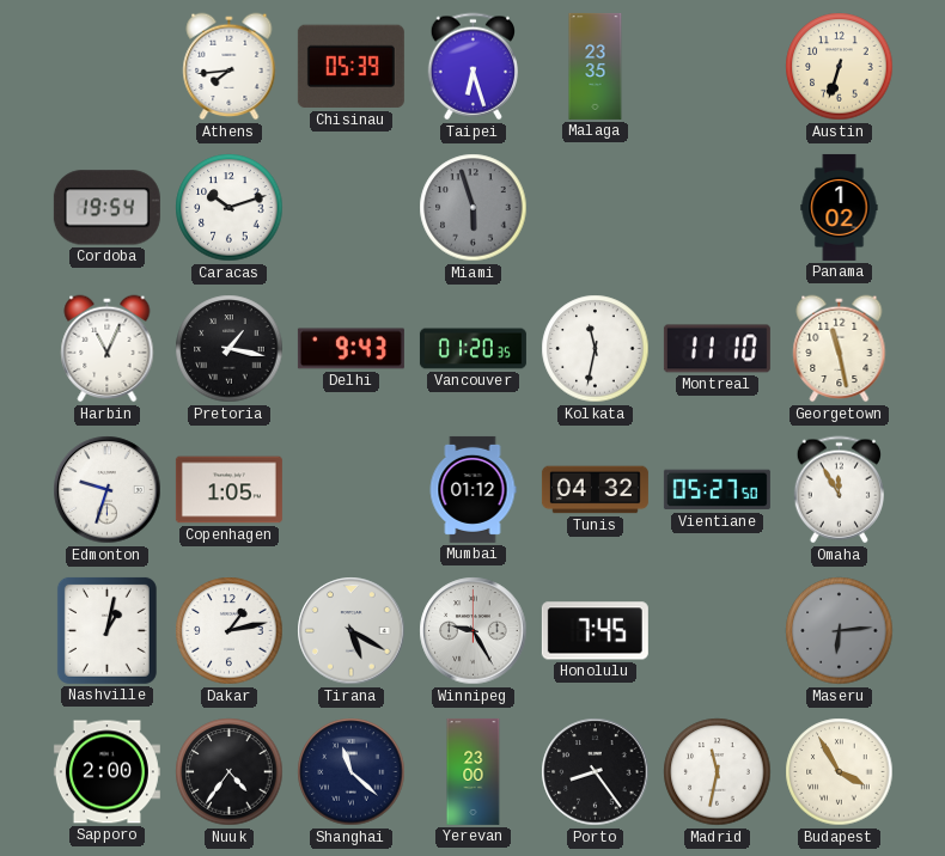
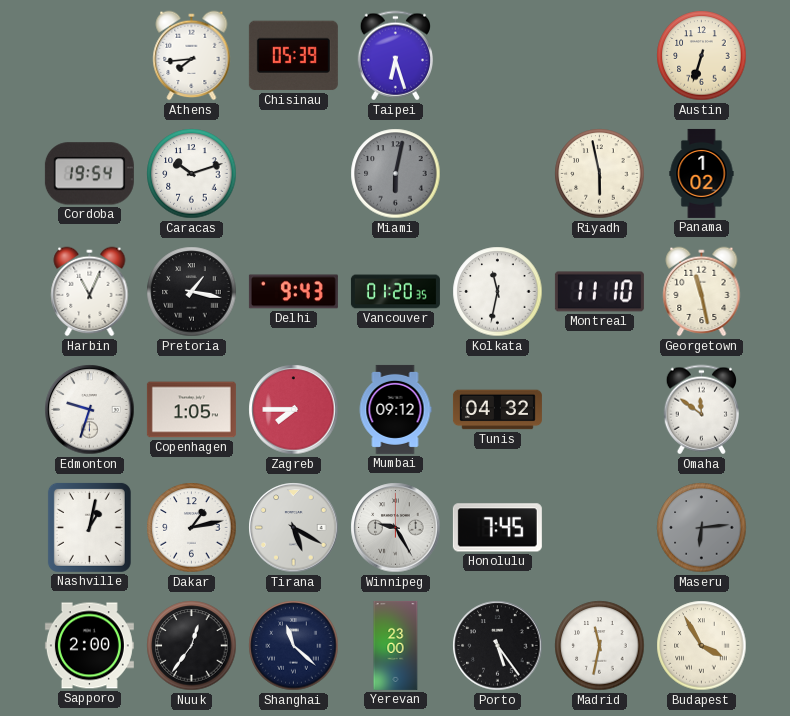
Malaga: 23:35 -> none (596, 66)
Miami: 5:57 -> 6:02 (396, 174)
Riyadh: none -> 5:58 (600, 174)
Zagreb: none -> 7:45 (294, 410)
Mumbai: 01:12 -> 09:12 (395, 409)
Vientiane: 05:27 -> none (717, 490)
Omaha: 11:55 -> 11:51 (701, 410)
Nuuk: 4:36 -> 12:36 (192, 646)
Porto: 8:24 -> 5:24 (498, 646)
